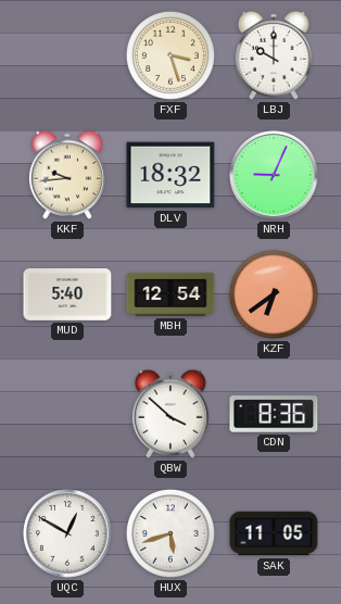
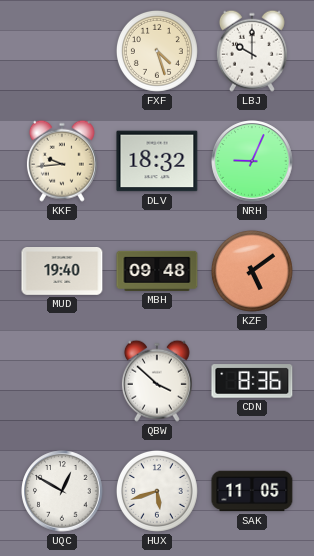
FXF: 3:27 -> 4:27 (157, 51)
MUD: 5:40 -> 19:40 (62, 272)
MBH: 12:54 -> 09:48 (157, 271)
KZF: 6:39 -> 5:09 (252, 271)
